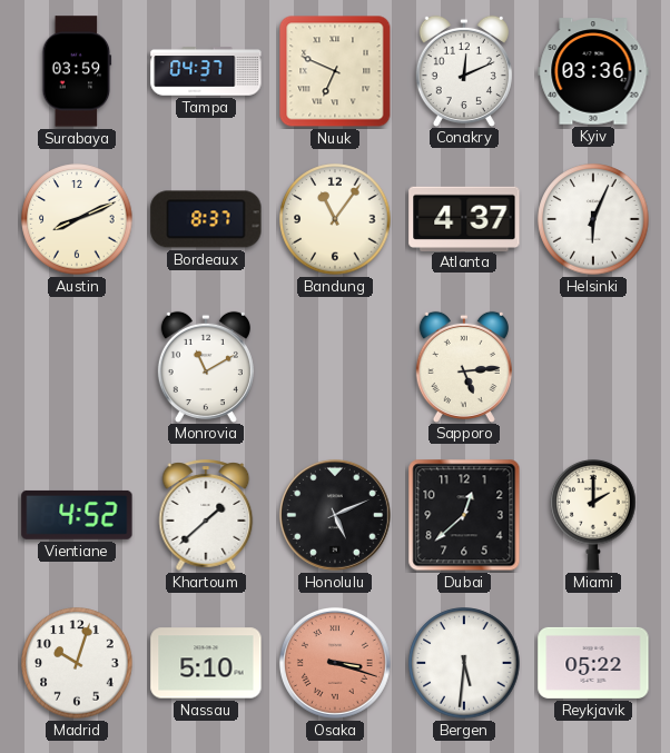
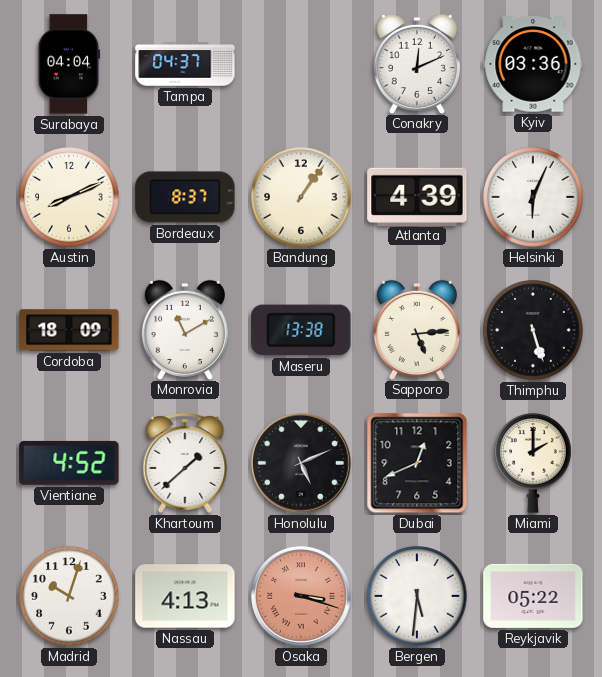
Surabaya: 03:59 -> 04:04 (69, 64)
Nuuk: 6:49 -> none (335, 71)
Bandung: 11:06 -> 1:06 (301, 197)
Atlanta: 4:37 -> 4:39 (417, 196)
Cordoba: none -> 18:09 (69, 330)
Maseru: none -> 13:38 (301, 330)
Thimphu: none -> 5:27 (533, 330)
Dubai: 12:38 -> 12:41 (417, 463)
Nassau: 5:10 -> 4:13 (185, 596)
